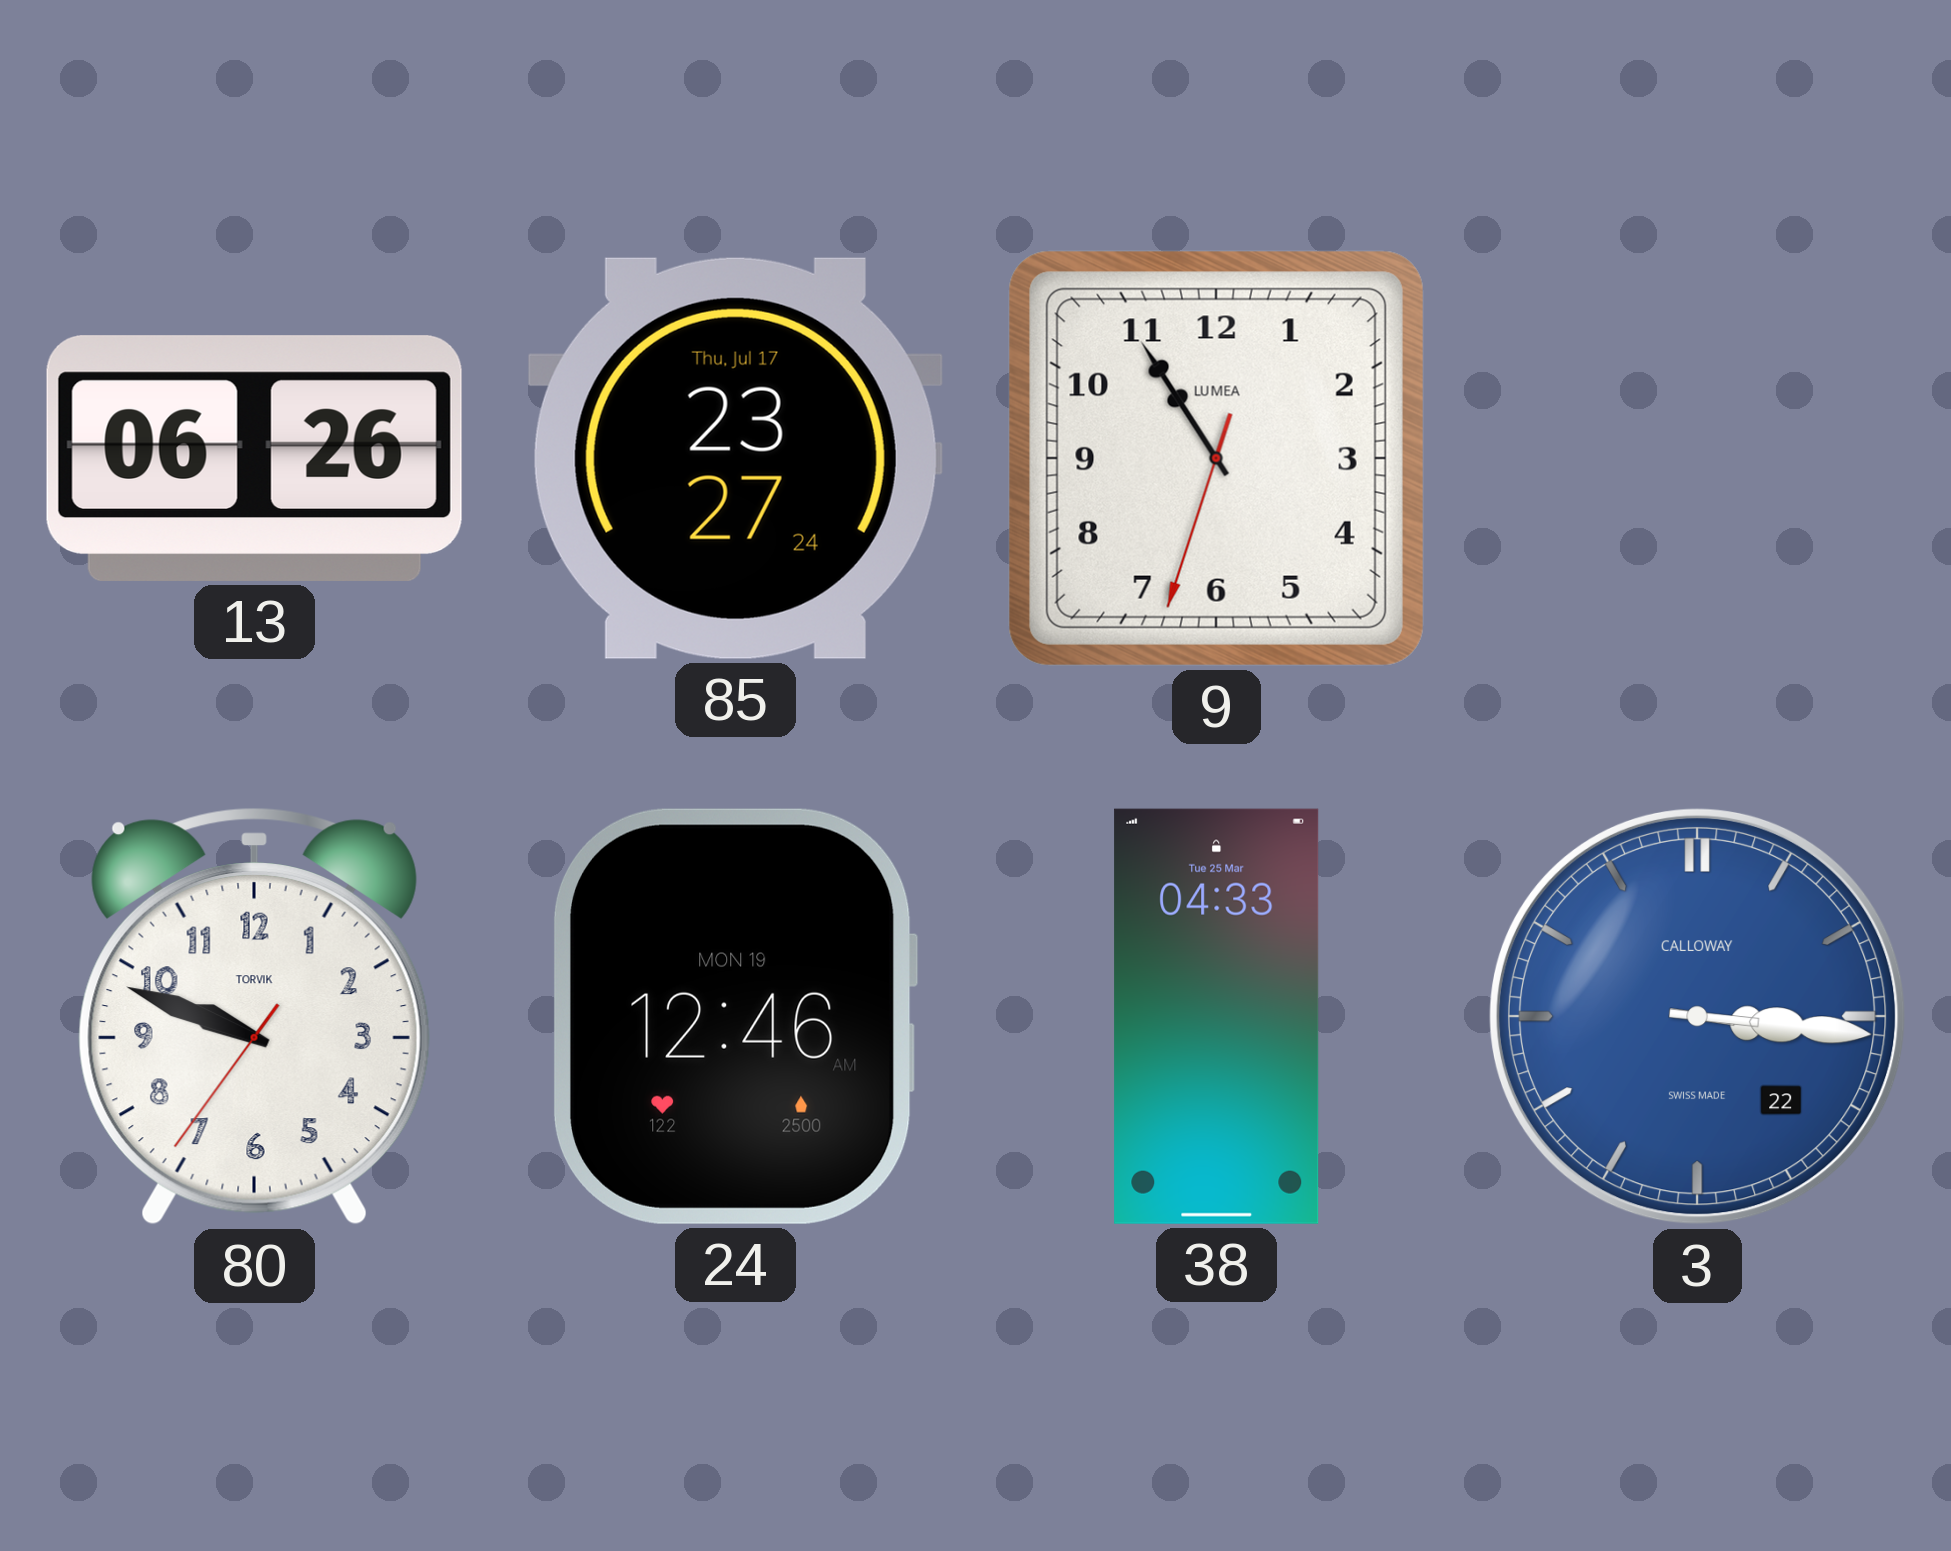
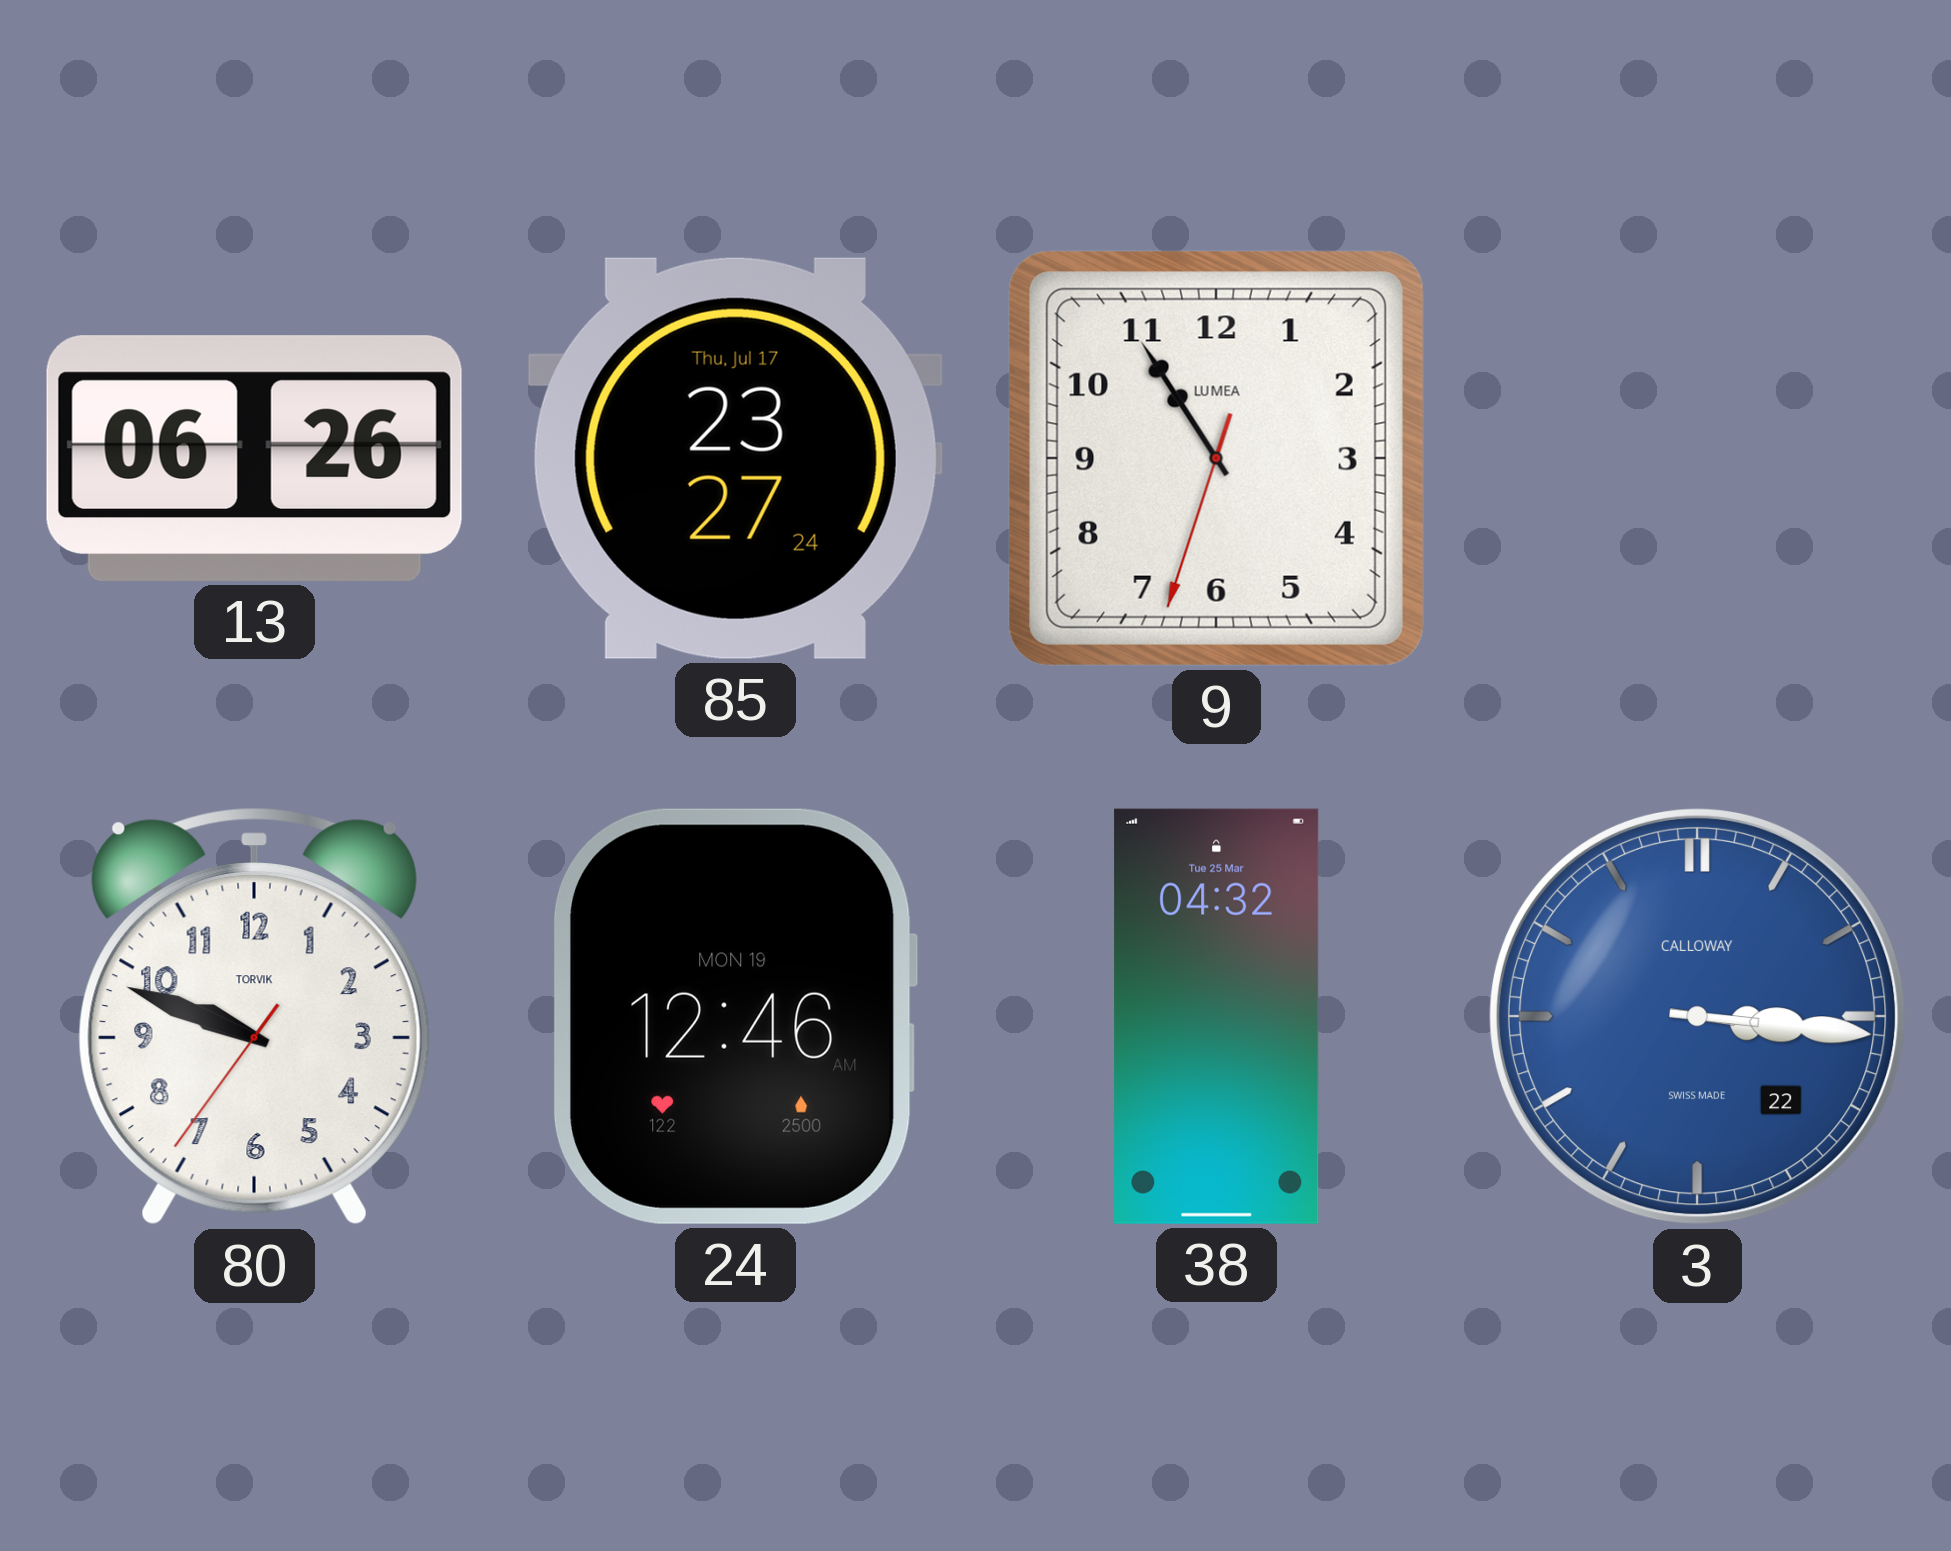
38: 04:33 -> 04:32 (1217, 1016)
